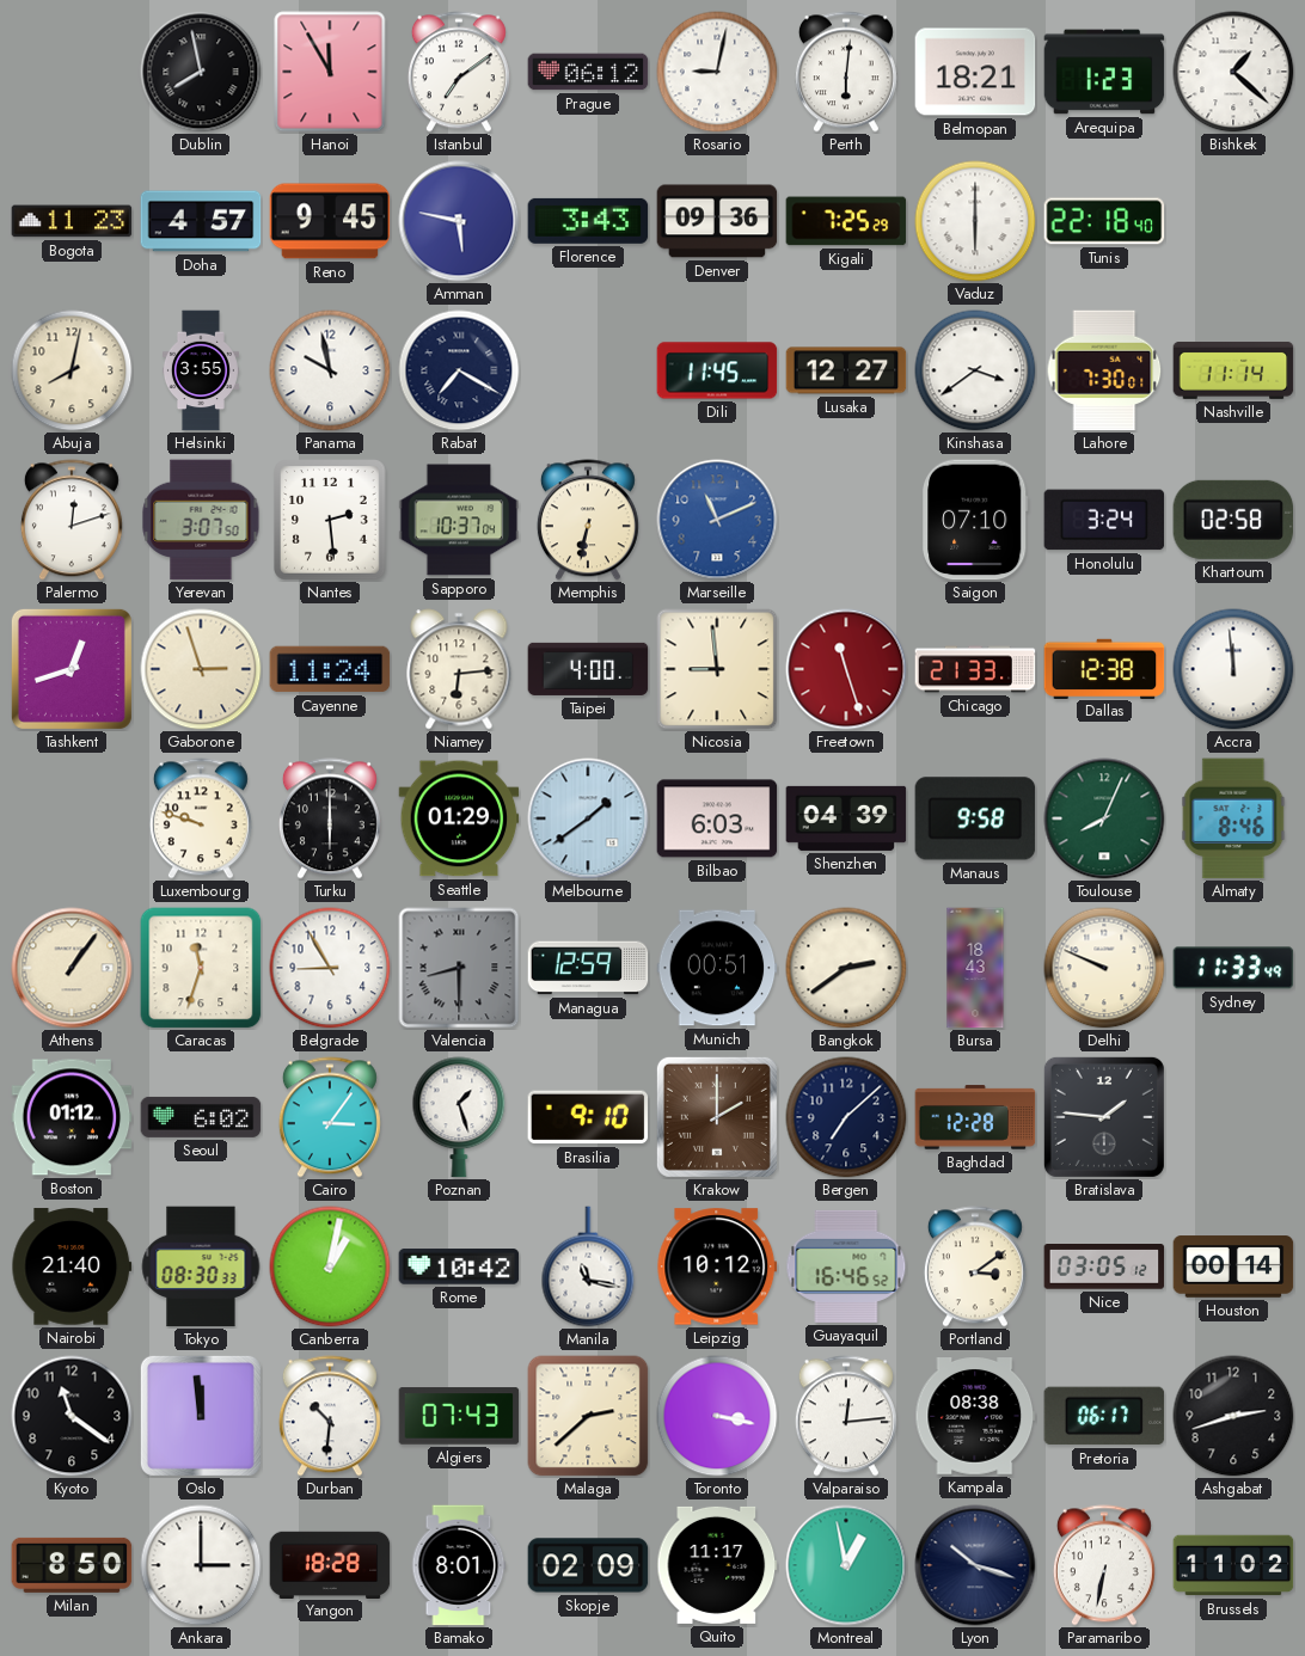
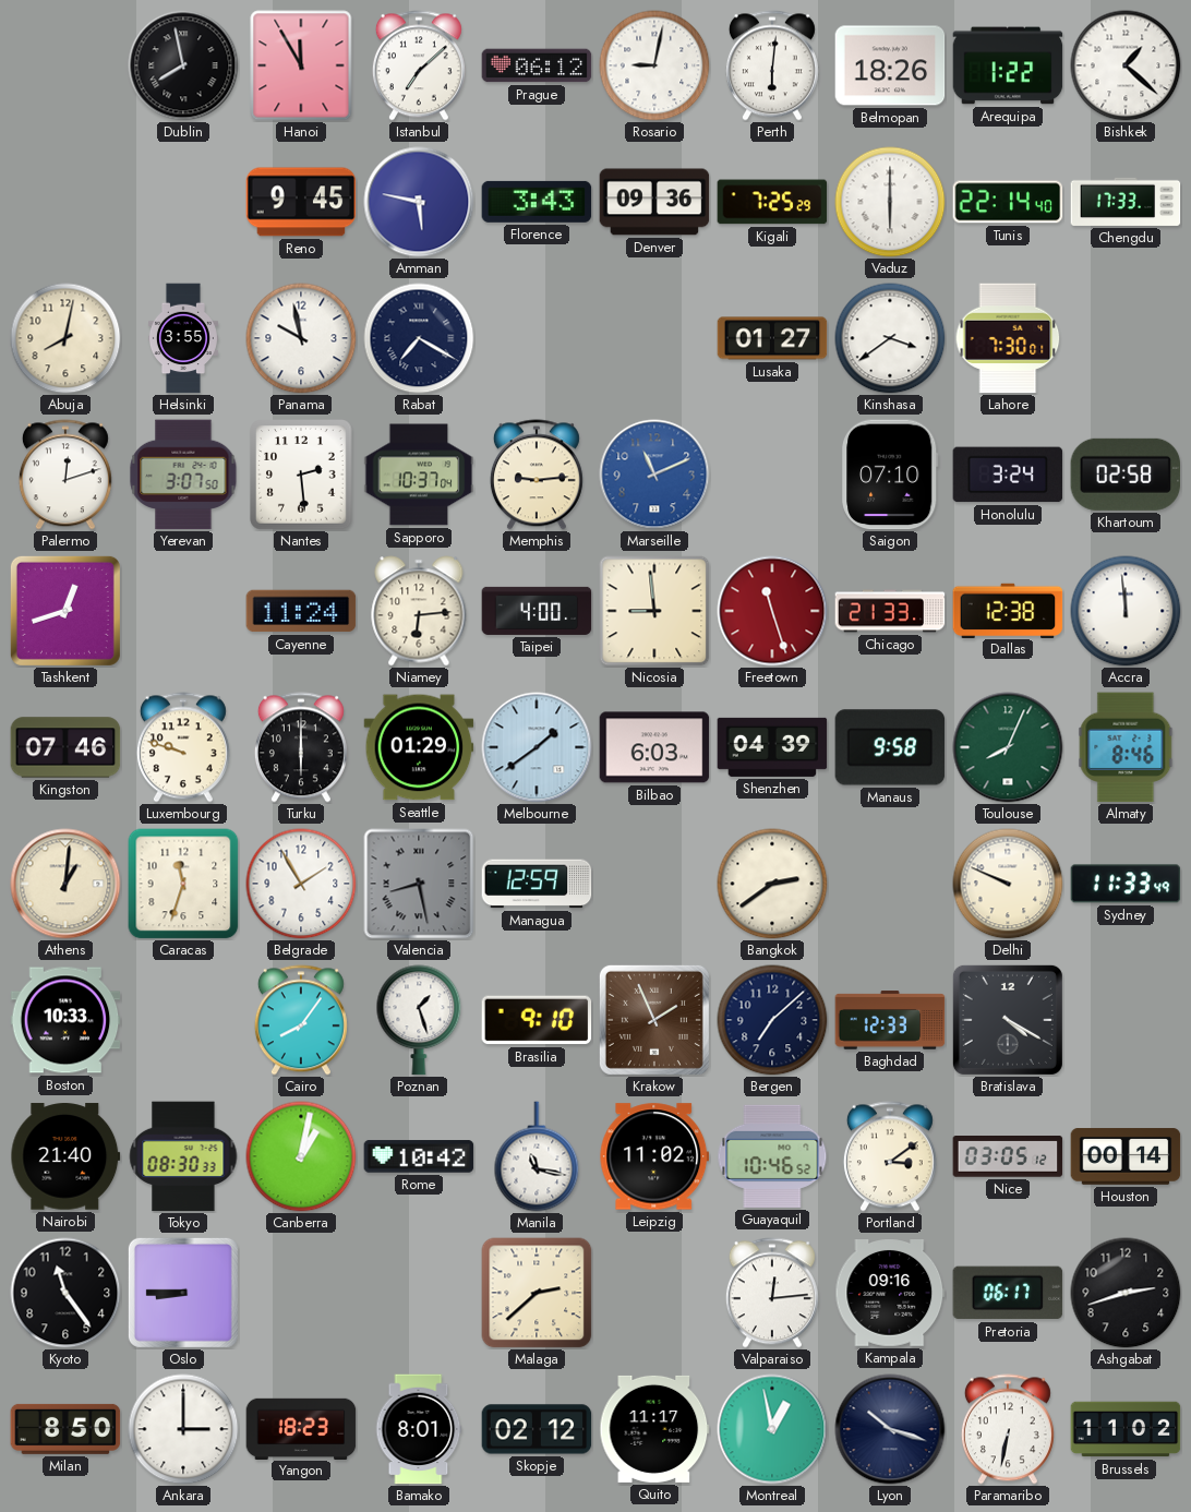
Istanbul: 7:09 -> 7:08 (419, 65)
Belmopan: 18:21 -> 18:26 (890, 65)
Arequipa: 1:23 -> 1:22 (1008, 65)
Bogota: 11:23 -> none (72, 221)
Doha: 4:57 -> none (201, 221)
Tunis: 22:18 -> 22:14 (1008, 202)
Chengdu: none -> 17:33 (1126, 202)
Dili: 11:45 -> none (717, 370)
Lusaka: 12:27 -> 01:27 (772, 338)
Nashville: 11:14 -> none (1233, 370)
Memphis: 6:32 -> 9:14 (537, 475)
Gaborone: 2:57 -> none (201, 669)
Kingston: none -> 07:46 (65, 747)
Athens: 1:06 -> 1:01 (65, 884)
Belgrade: 8:55 -> 1:55 (301, 884)
Valencia: 8:30 -> 8:28 (419, 884)
Munich: 00:51 -> none (717, 968)
Bursa: 18:43 -> none (975, 968)
Boston: 01:12 -> 10:33 (65, 1020)
Seoul: 6:02 -> none (201, 1117)
Cairo: 3:06 -> 8:06 (301, 1020)
Krakow: 2:00 -> 1:56 (654, 1020)
Baghdad: 12:28 -> 12:33 (890, 1020)
Bratislava: 1:46 -> 4:20 (1008, 1020)
Leipzig: 10:12 -> 11:02 (654, 1156)
Guayaquil: 16:46 -> 10:46 (772, 1156)
Kyoto: 11:21 -> 11:24 (65, 1293)
Oslo: 11:59 -> 8:45 (183, 1293)
Durban: 10:31 -> none (330, 1416)
Algiers: 07:43 -> none (459, 1416)
Toronto: 3:17 -> none (717, 1416)
Kampala: 08:38 -> 09:16 (890, 1294)
Yangon: 18:28 -> 18:23 (301, 1428)
Skopje: 02:09 -> 02:12 (537, 1429)
